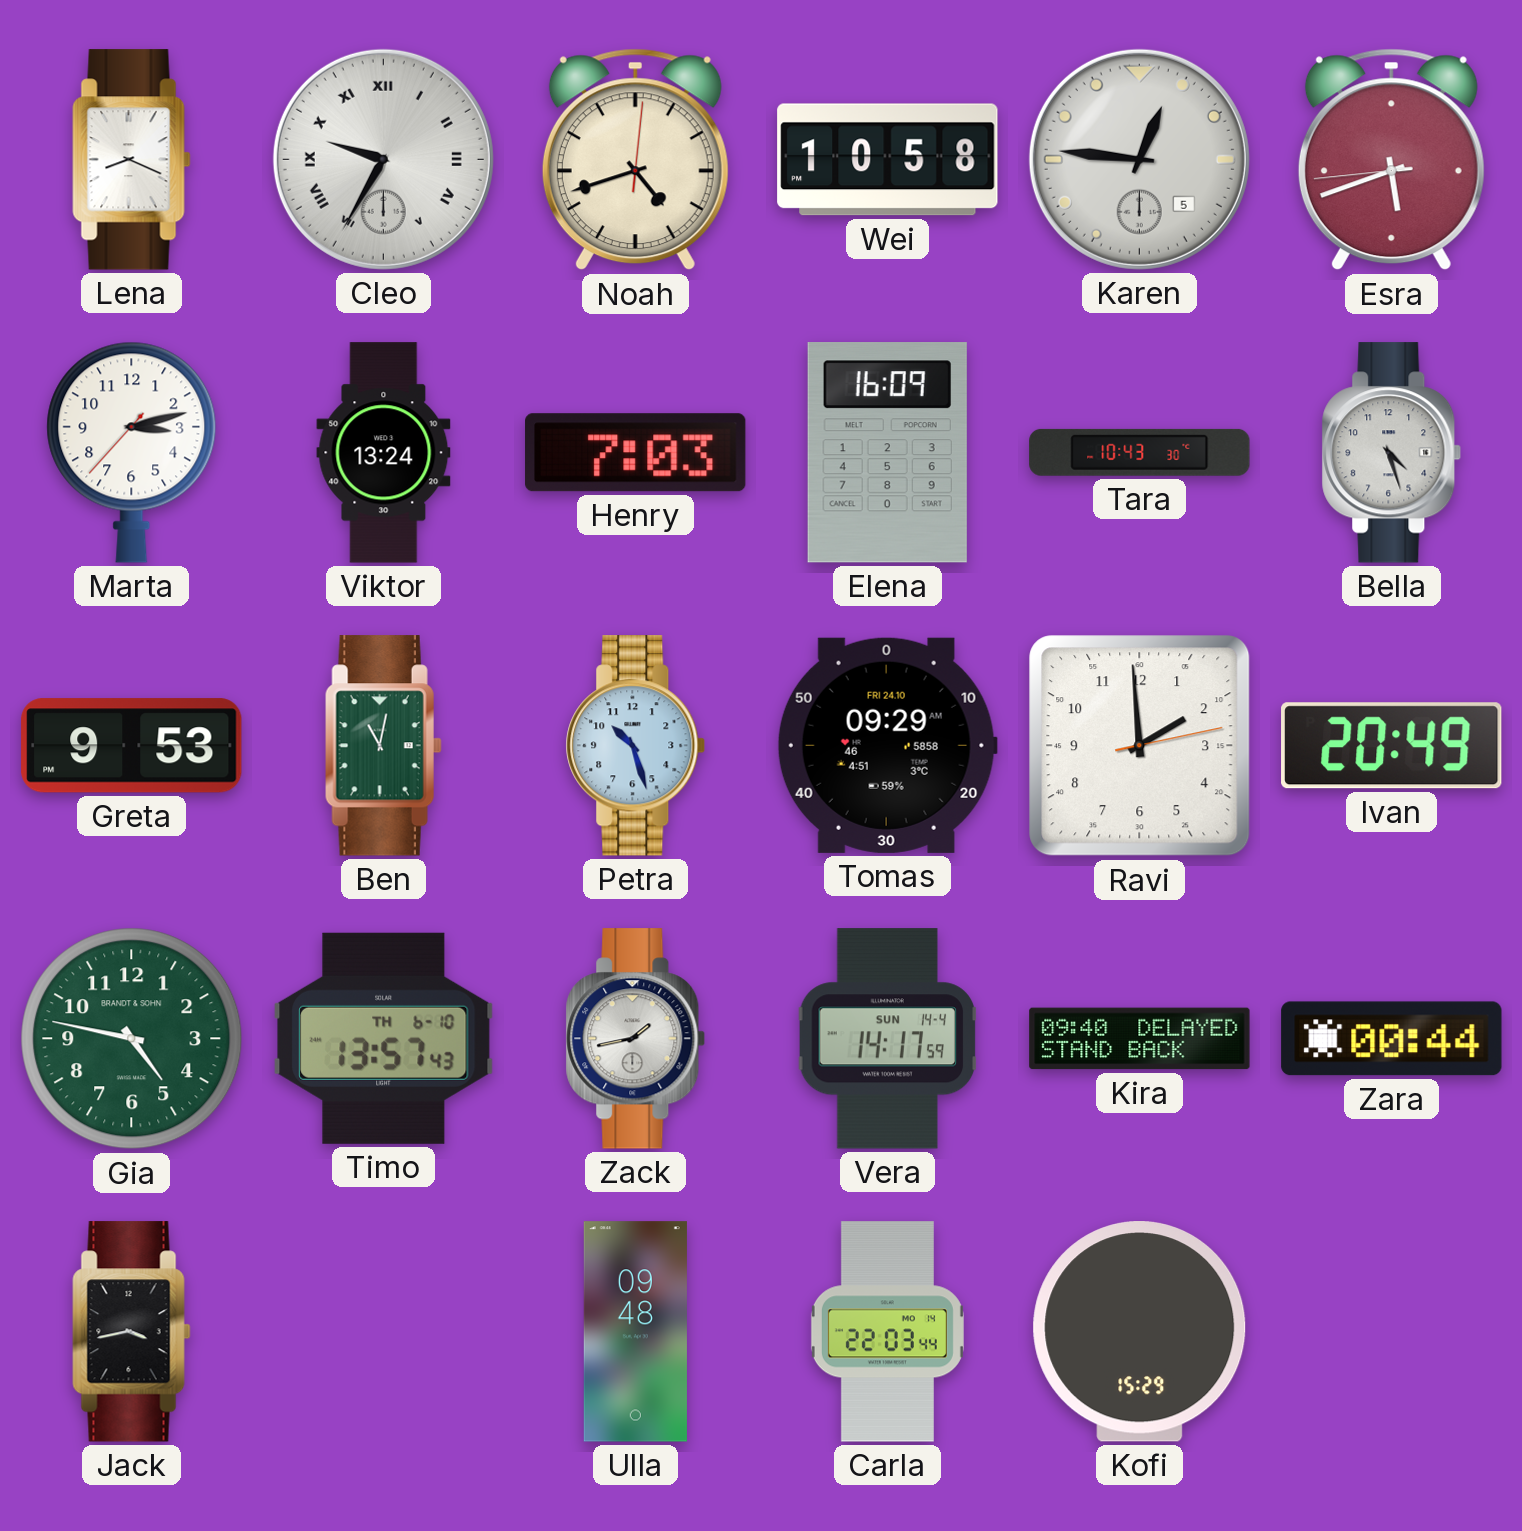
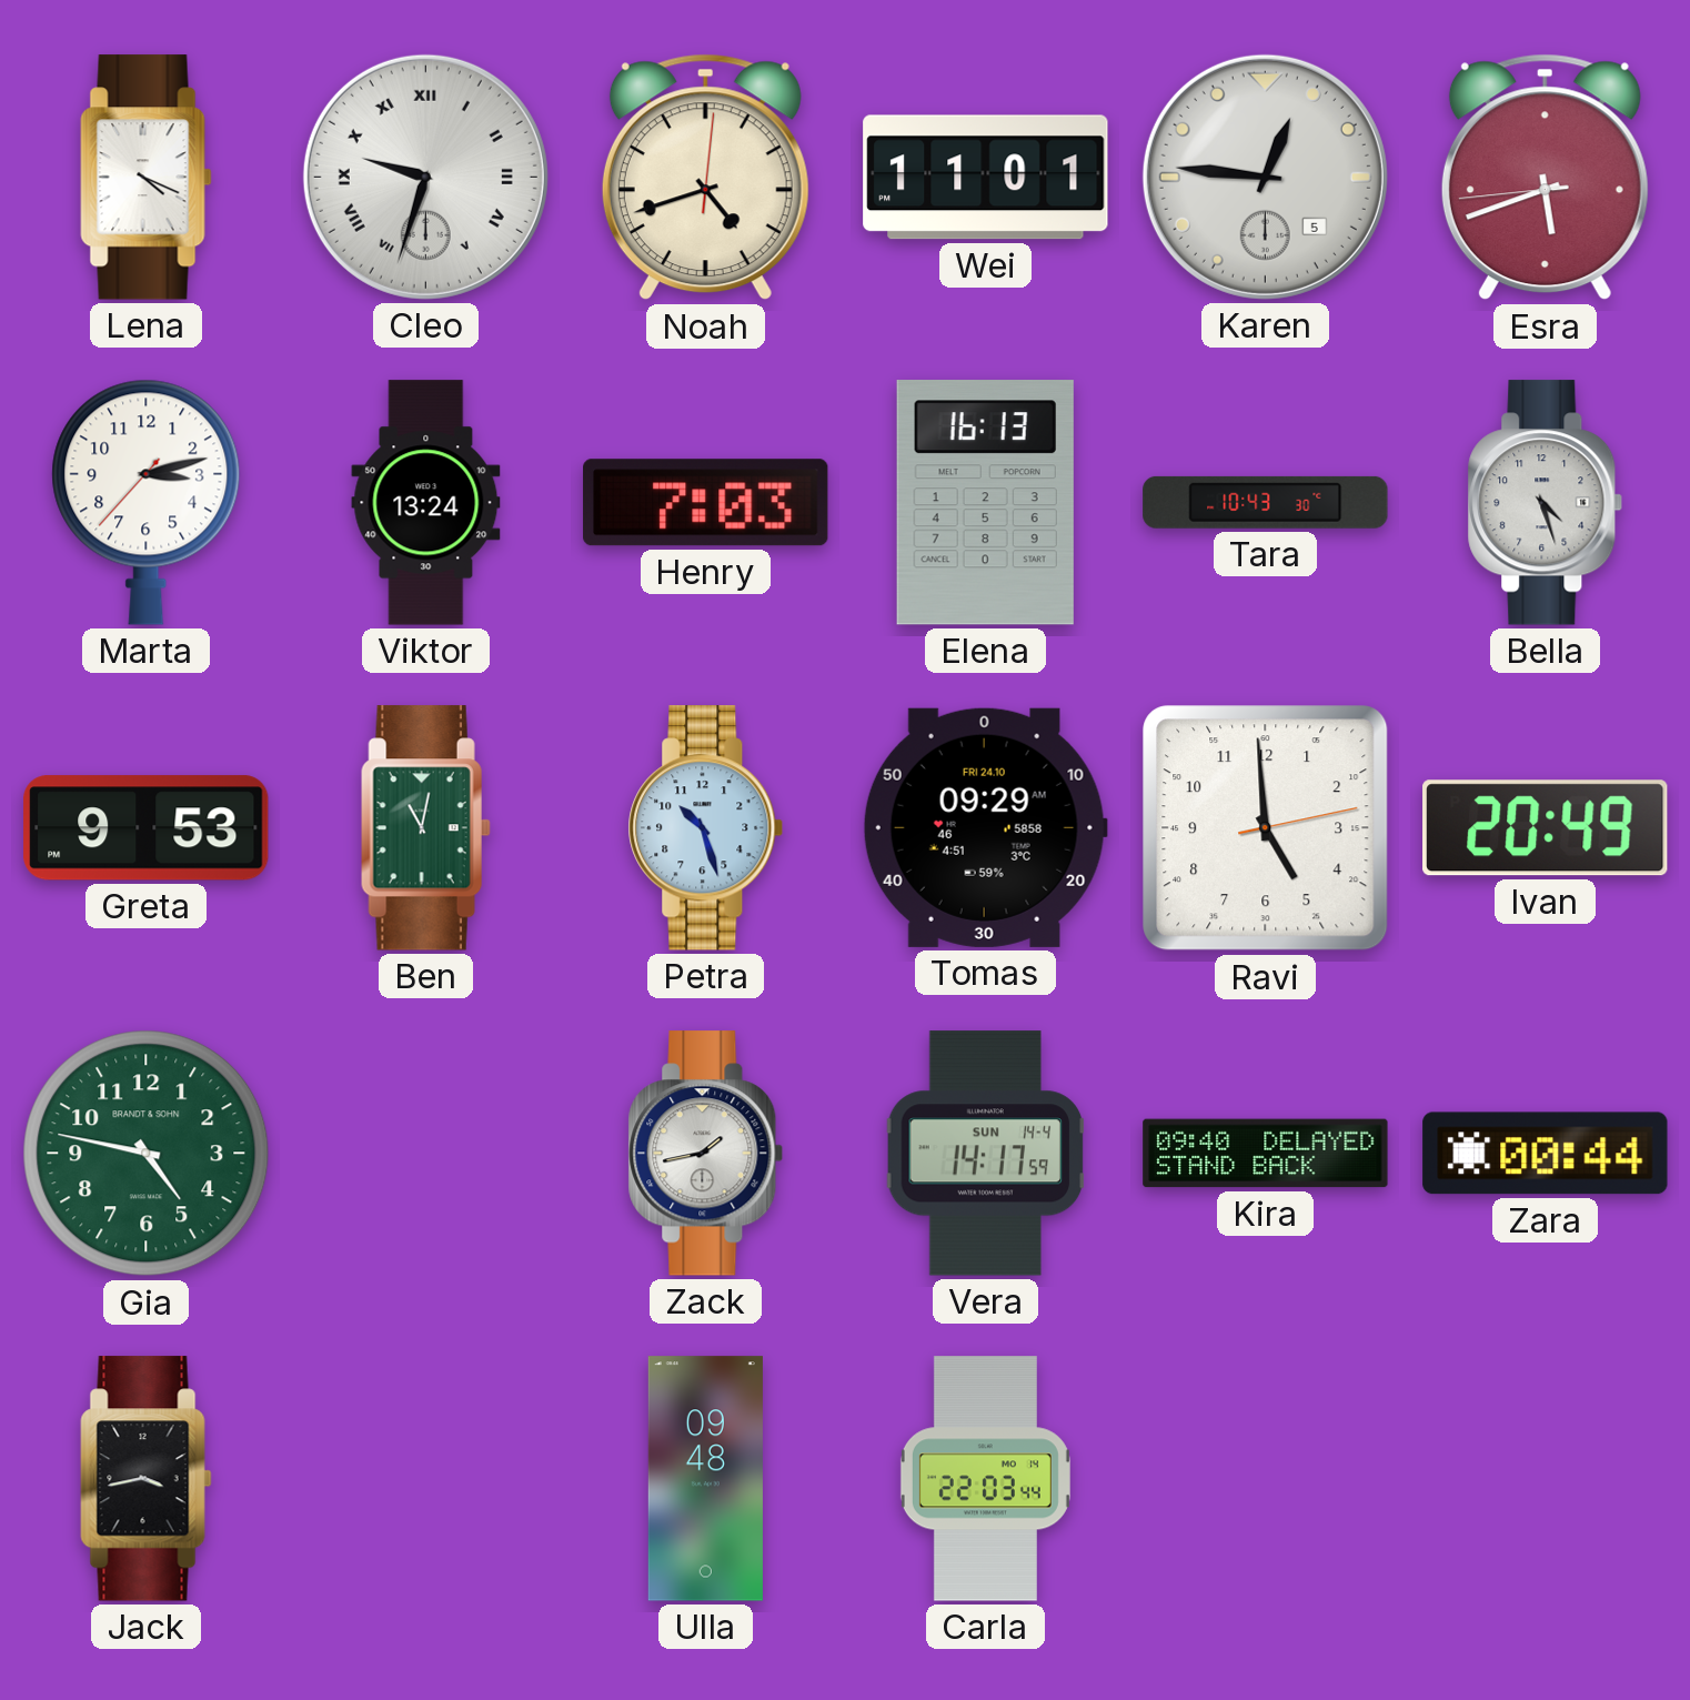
Lena: 8:19 -> 4:19 (147, 178)
Cleo: 9:35 -> 9:33 (425, 177)
Wei: 10:58 -> 11:01 (986, 178)
Elena: 16:09 -> 16:13 (985, 503)
Ravi: 1:59 -> 4:59 (1266, 828)
Timo: 13:57 -> none (384, 1038)
Kofi: 15:29 -> none (1140, 1332)
